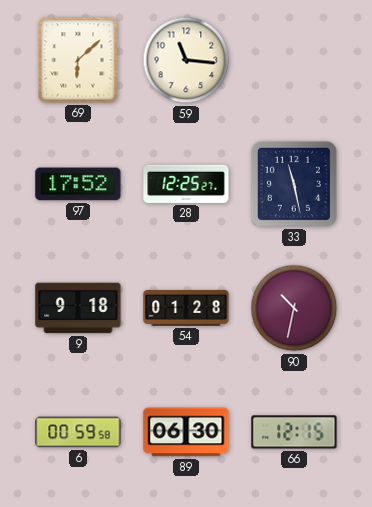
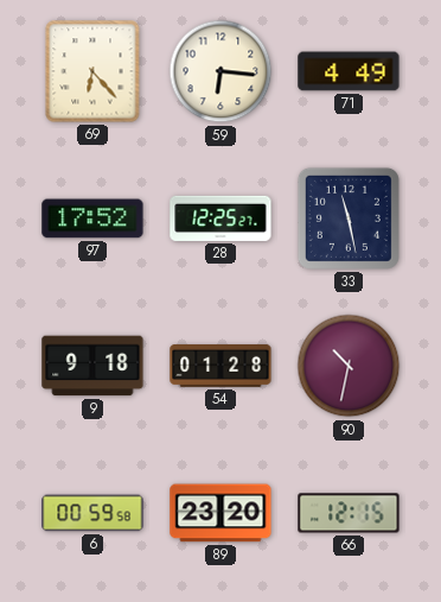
69: 6:08 -> 6:23 (92, 71)
59: 11:16 -> 6:16 (220, 71)
71: none -> 4:49 (349, 71)
89: 06:30 -> 23:20 (220, 513)
